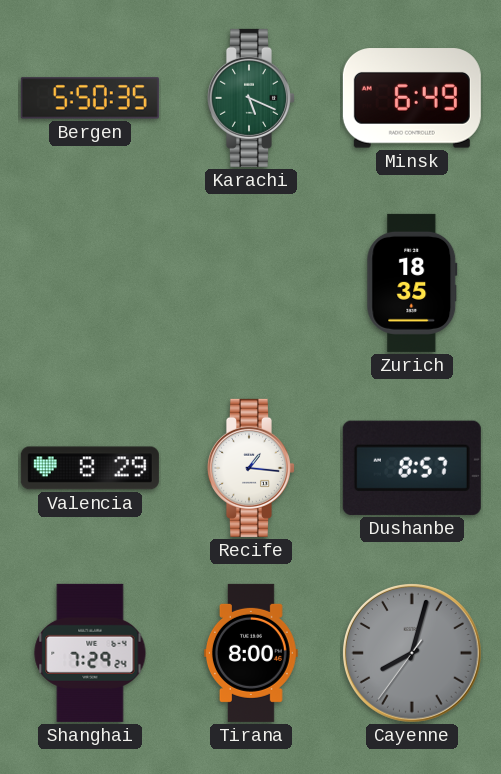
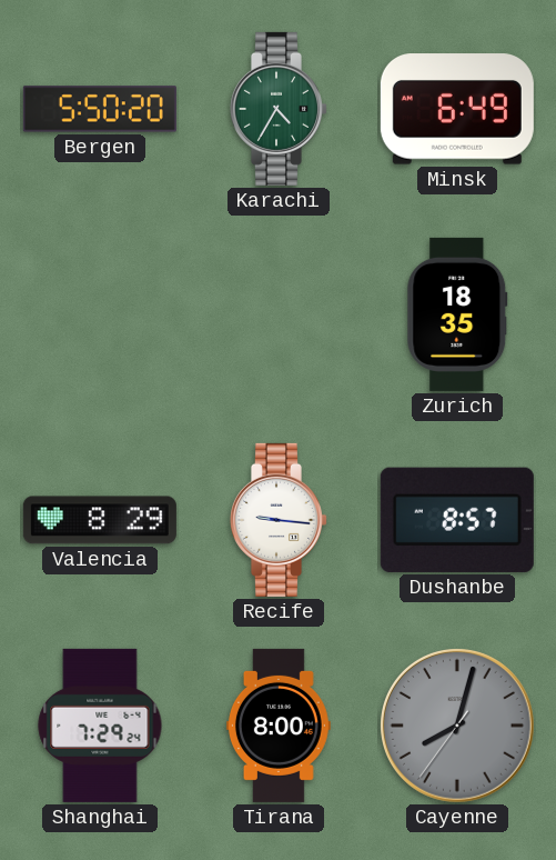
Bergen: 5:50:35 -> 5:50:20 (100, 109)
Karachi: 5:19 -> 4:35 (279, 109)
Recife: 1:16 -> 9:16 (279, 520)
